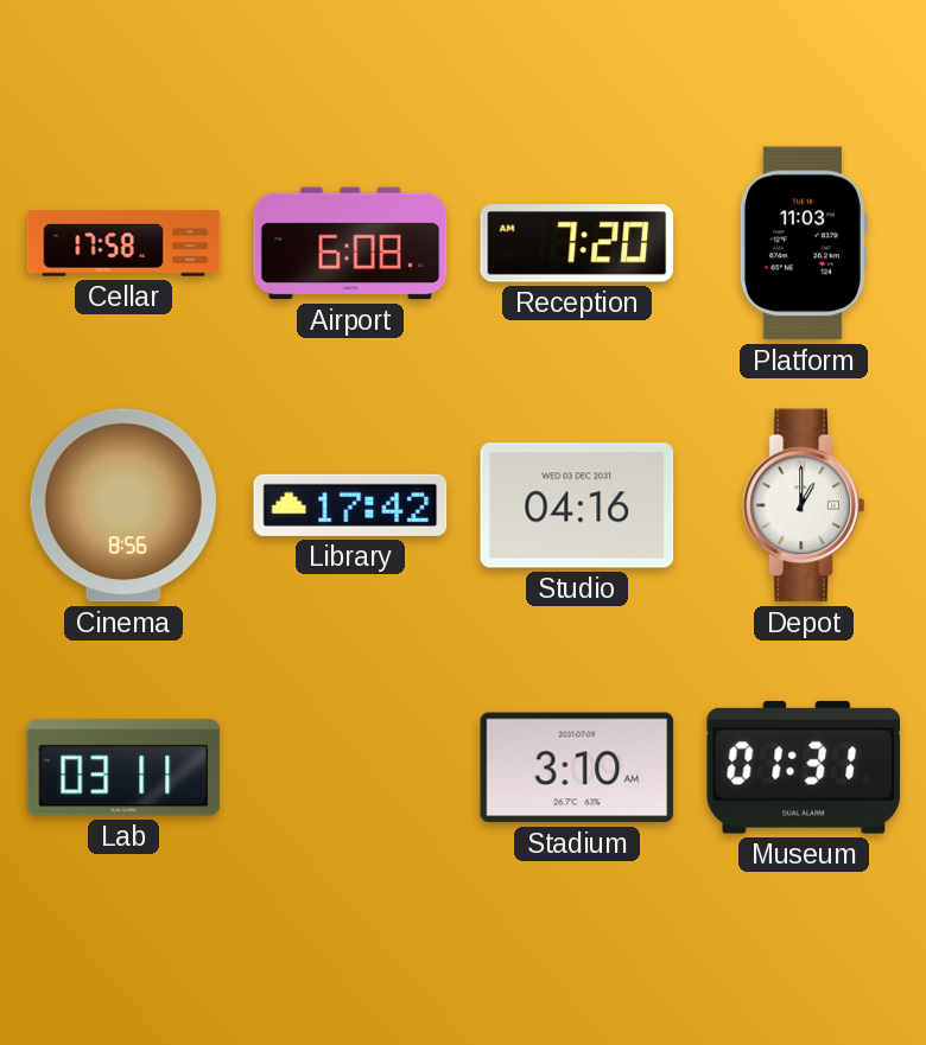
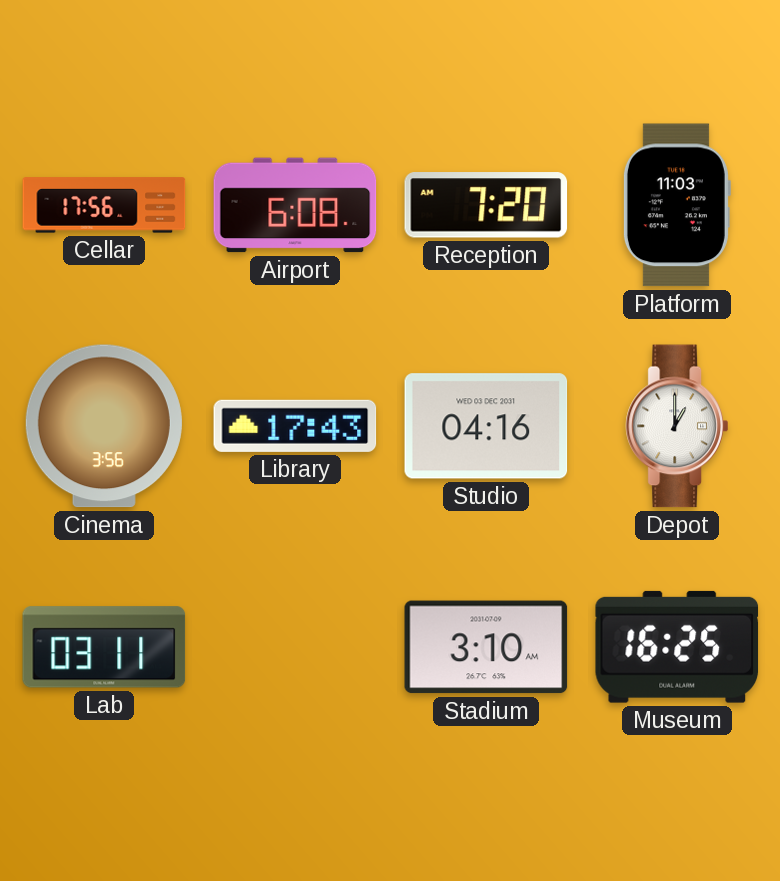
Cellar: 17:58 -> 17:56 (104, 205)
Cinema: 8:56 -> 3:56 (104, 426)
Library: 17:42 -> 17:43 (295, 426)
Museum: 01:31 -> 16:25 (677, 647)
